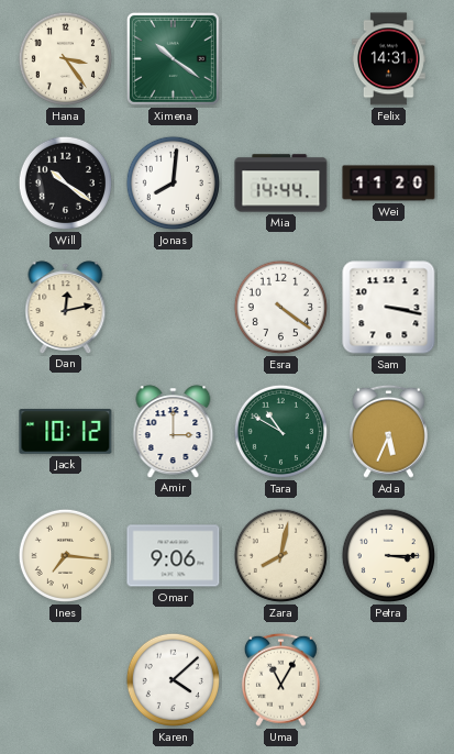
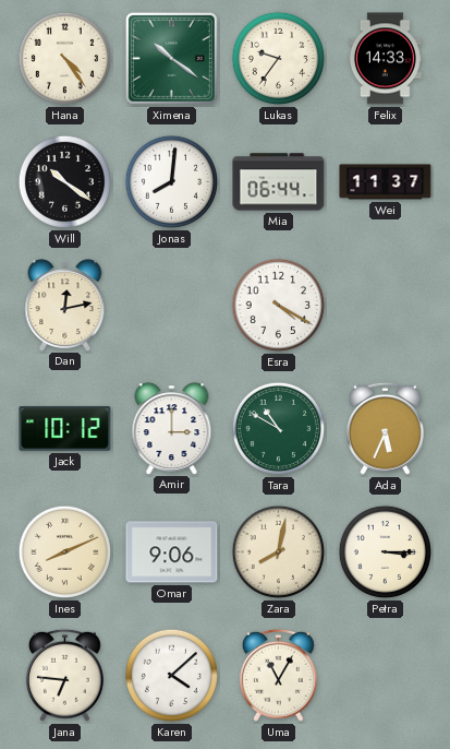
Hana: 3:24 -> 4:24 (64, 58)
Lukas: none -> 9:36 (278, 58)
Felix: 14:31 -> 14:33 (385, 59)
Mia: 14:44 -> 06:44 (279, 182)
Wei: 11:20 -> 11:37 (386, 182)
Esra: 4:21 -> 4:20 (278, 305)
Sam: 3:17 -> none (389, 308)
Ines: 7:16 -> 8:11 (64, 551)
Jana: none -> 6:46 (64, 675)
